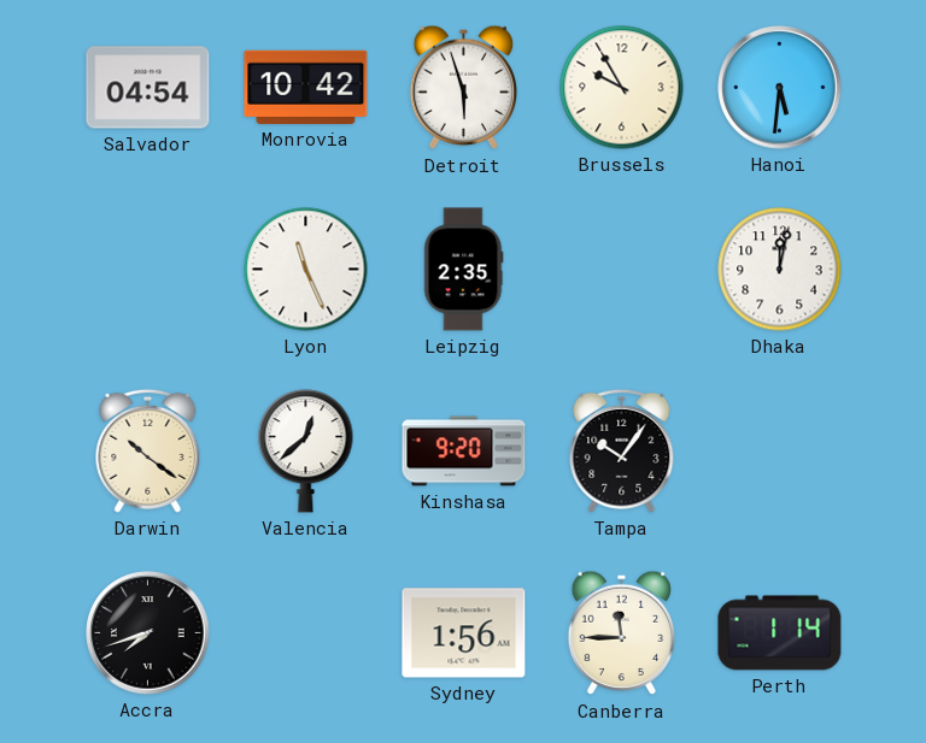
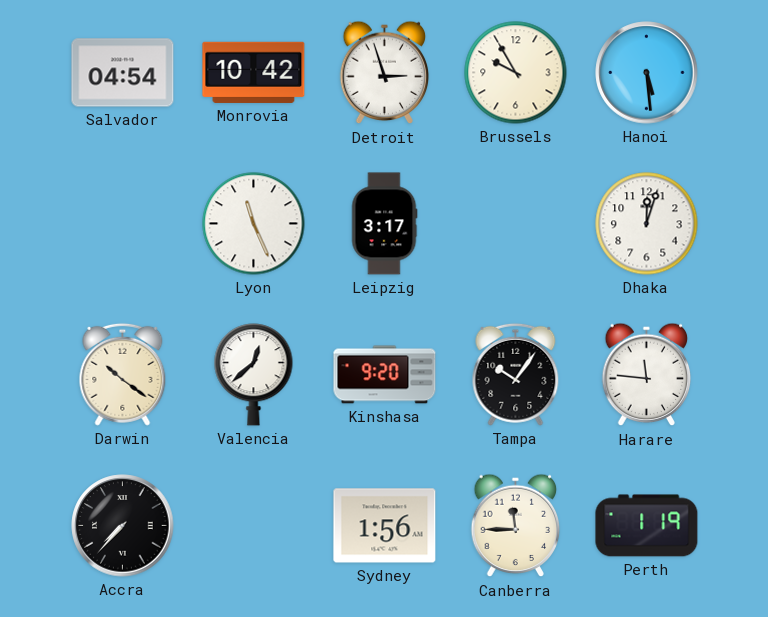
Detroit: 5:57 -> 2:57 (385, 73)
Hanoi: 5:31 -> 5:29 (647, 73)
Leipzig: 2:35 -> 3:17 (384, 224)
Dhaka: 12:02 -> 12:03 (647, 224)
Harare: none -> 11:46 (647, 375)
Accra: 7:42 -> 7:37 (123, 526)
Perth: 1:14 -> 1:19 (647, 526)
